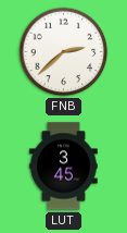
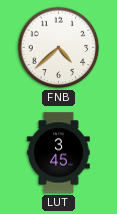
FNB: 2:38 -> 4:38 (59, 48)
